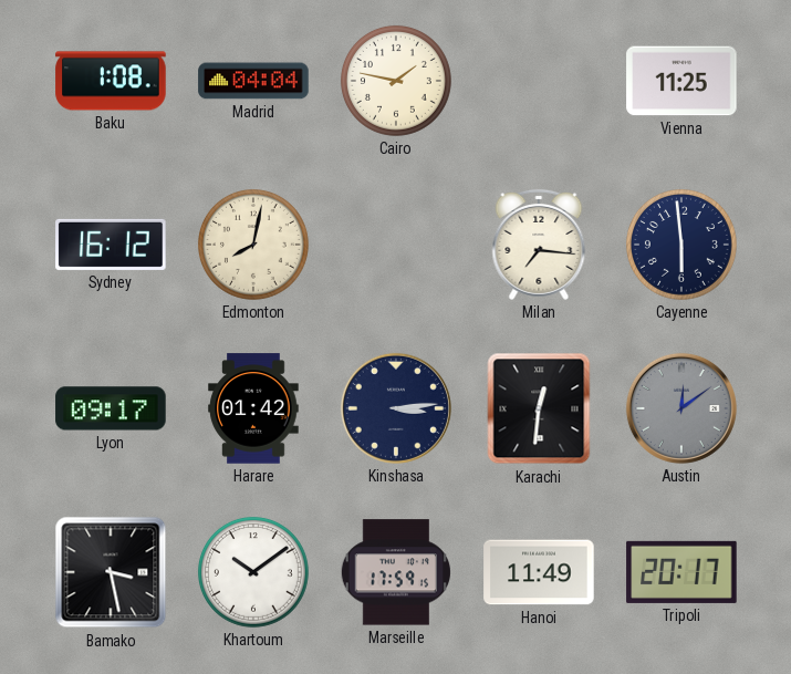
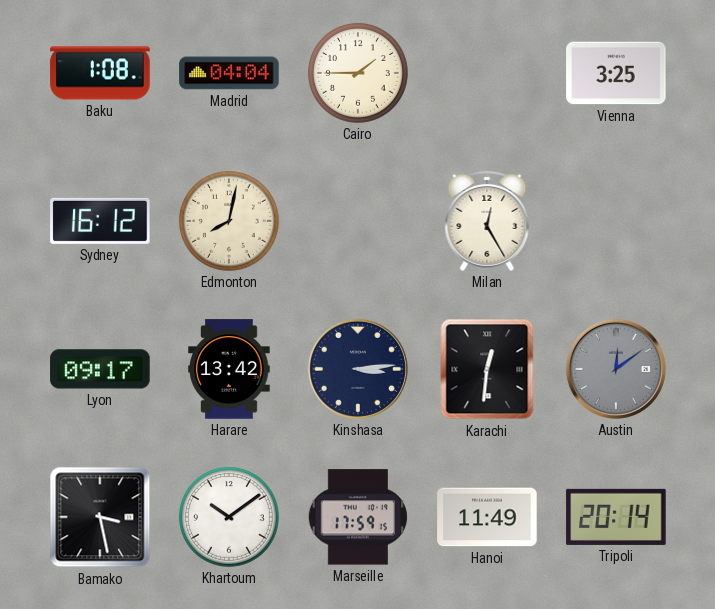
Cairo: 1:47 -> 1:45 (358, 73)
Vienna: 11:25 -> 3:25 (616, 73)
Milan: 7:16 -> 12:25 (487, 221)
Cayenne: 5:59 -> none (681, 245)
Harare: 01:42 -> 13:42 (229, 369)
Tripoli: 20:17 -> 20:14 (616, 517)
